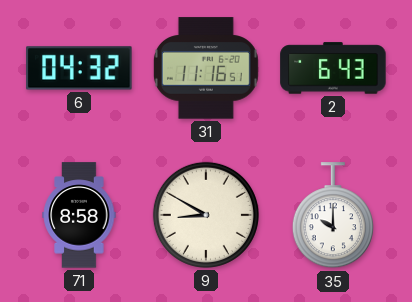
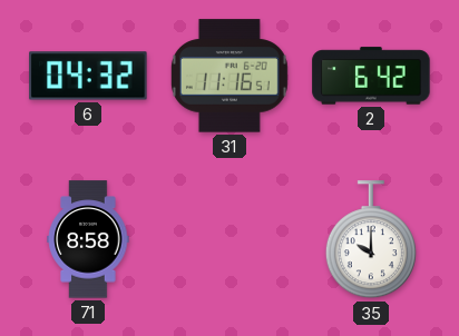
2: 6:43 -> 6:42 (371, 76)
9: 8:50 -> none (206, 215)
